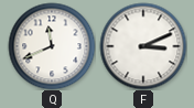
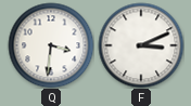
Q: 11:41 -> 3:31 (51, 45)
